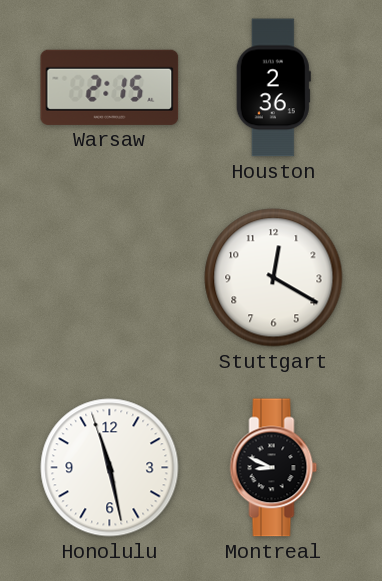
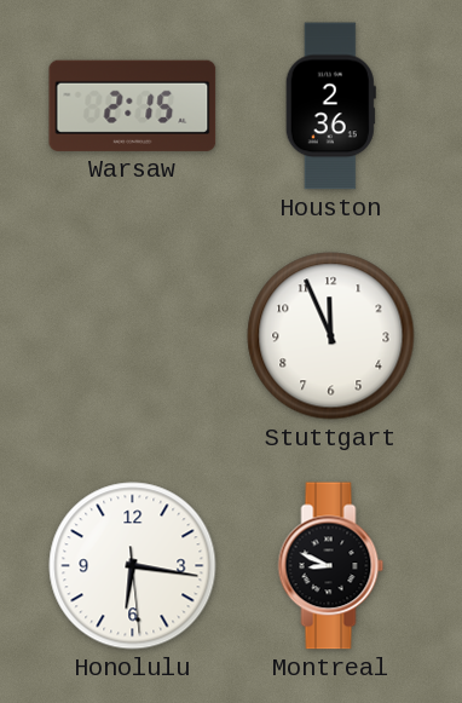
Stuttgart: 12:20 -> 11:56 (331, 336)
Honolulu: 11:27 -> 6:16 (133, 566)
